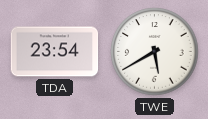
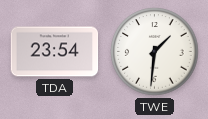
TWE: 5:40 -> 1:31 (155, 52)
